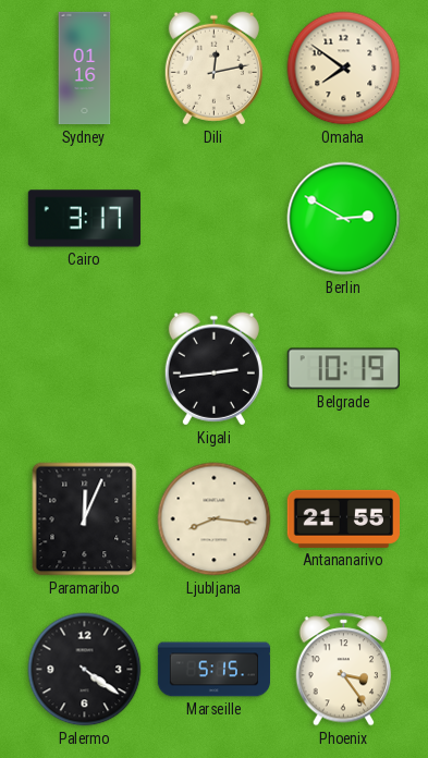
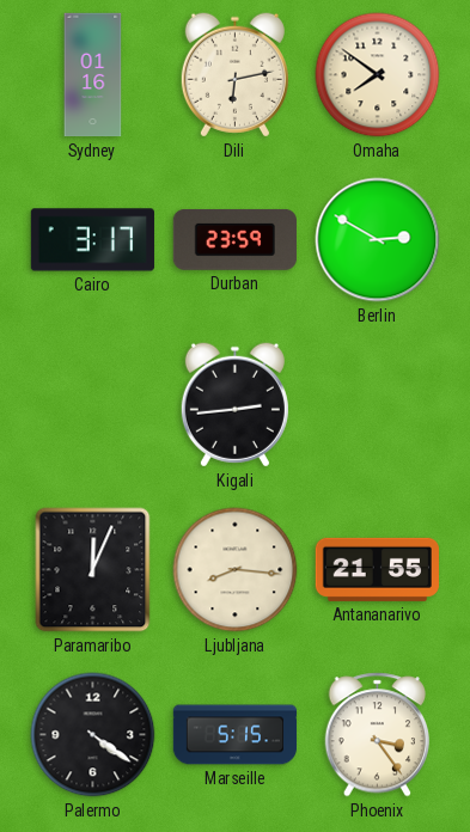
Dili: 12:13 -> 6:13 (234, 75)
Durban: none -> 23:59 (234, 239)
Belgrade: 10:19 -> none (343, 369)
